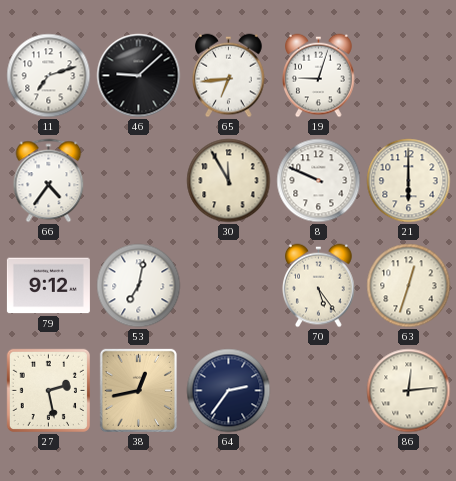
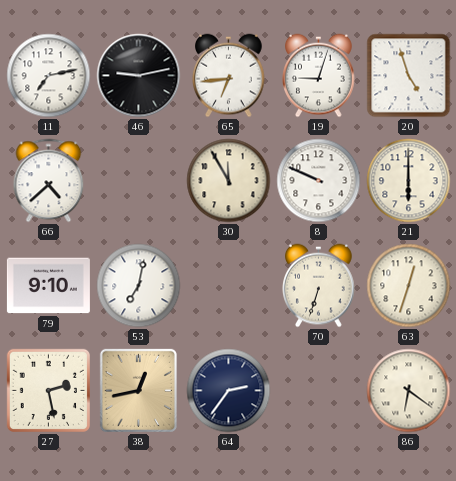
11: 7:12 -> 7:13 (49, 76)
46: 9:08 -> 9:13 (139, 76)
20: none -> 4:57 (409, 76)
66: 4:36 -> 4:38 (49, 181)
79: 9:12 -> 9:10 (48, 286)
70: 5:24 -> 6:33 (319, 286)
86: 12:14 -> 6:21 (409, 391)
